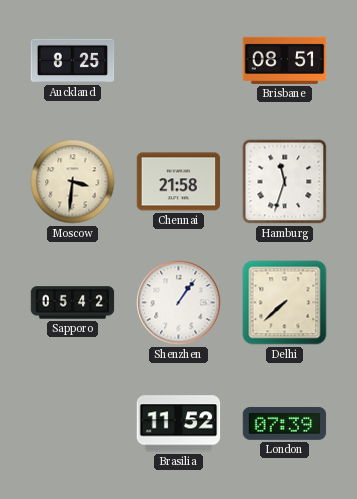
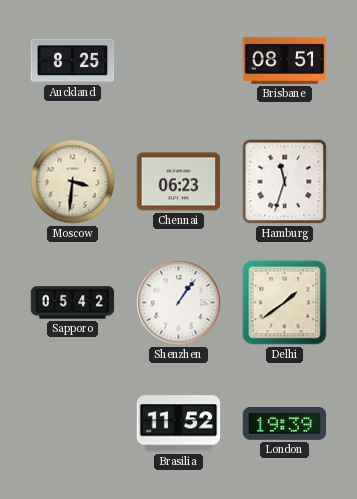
Chennai: 21:58 -> 06:23 (179, 182)
Delhi: 7:38 -> 1:39 (285, 303)
London: 07:39 -> 19:39 (285, 423)
